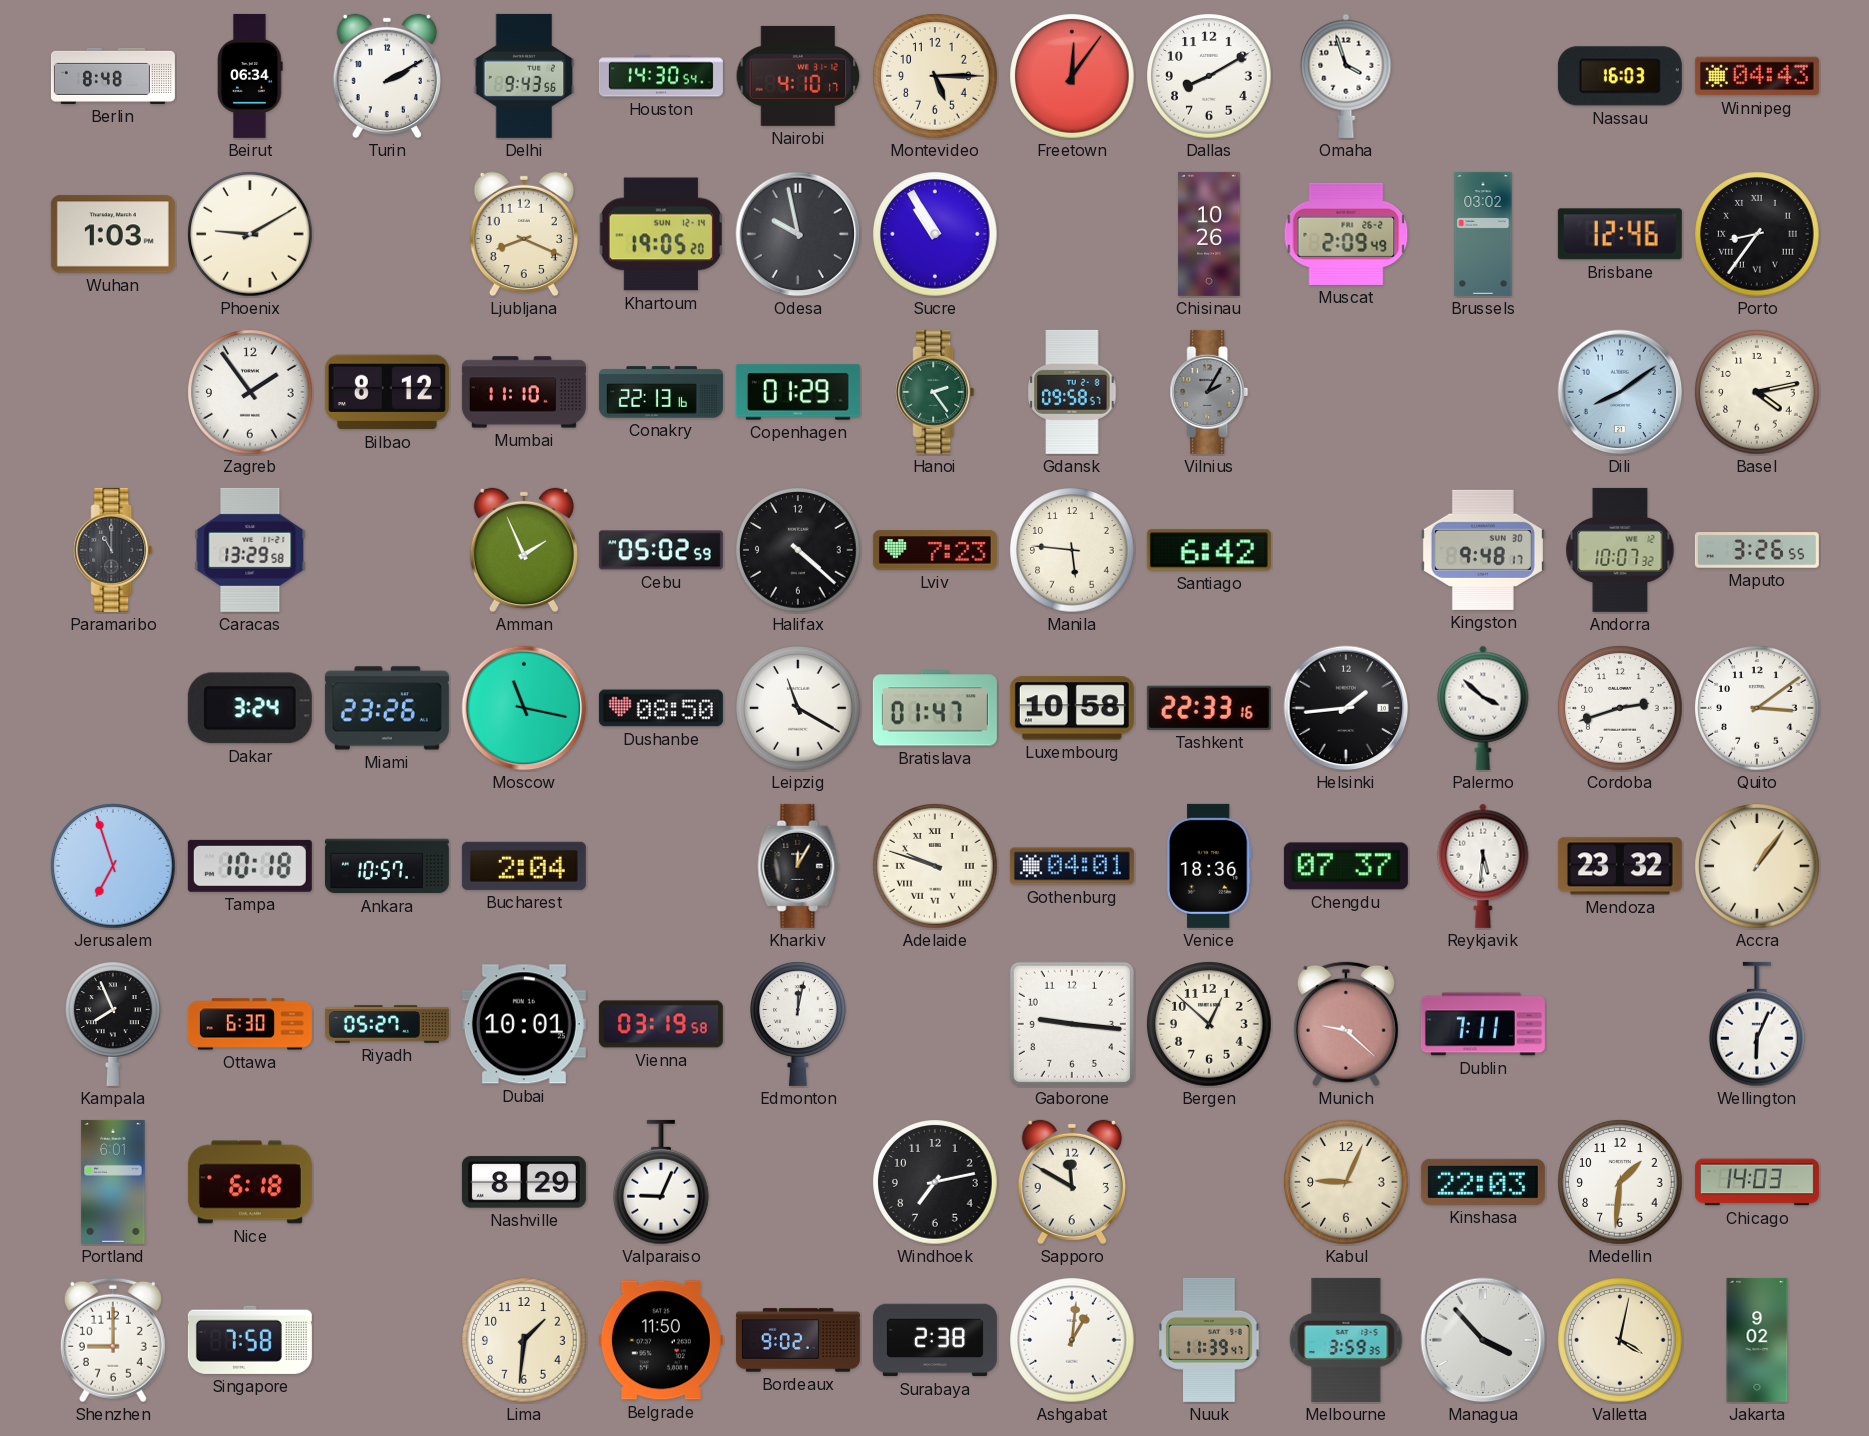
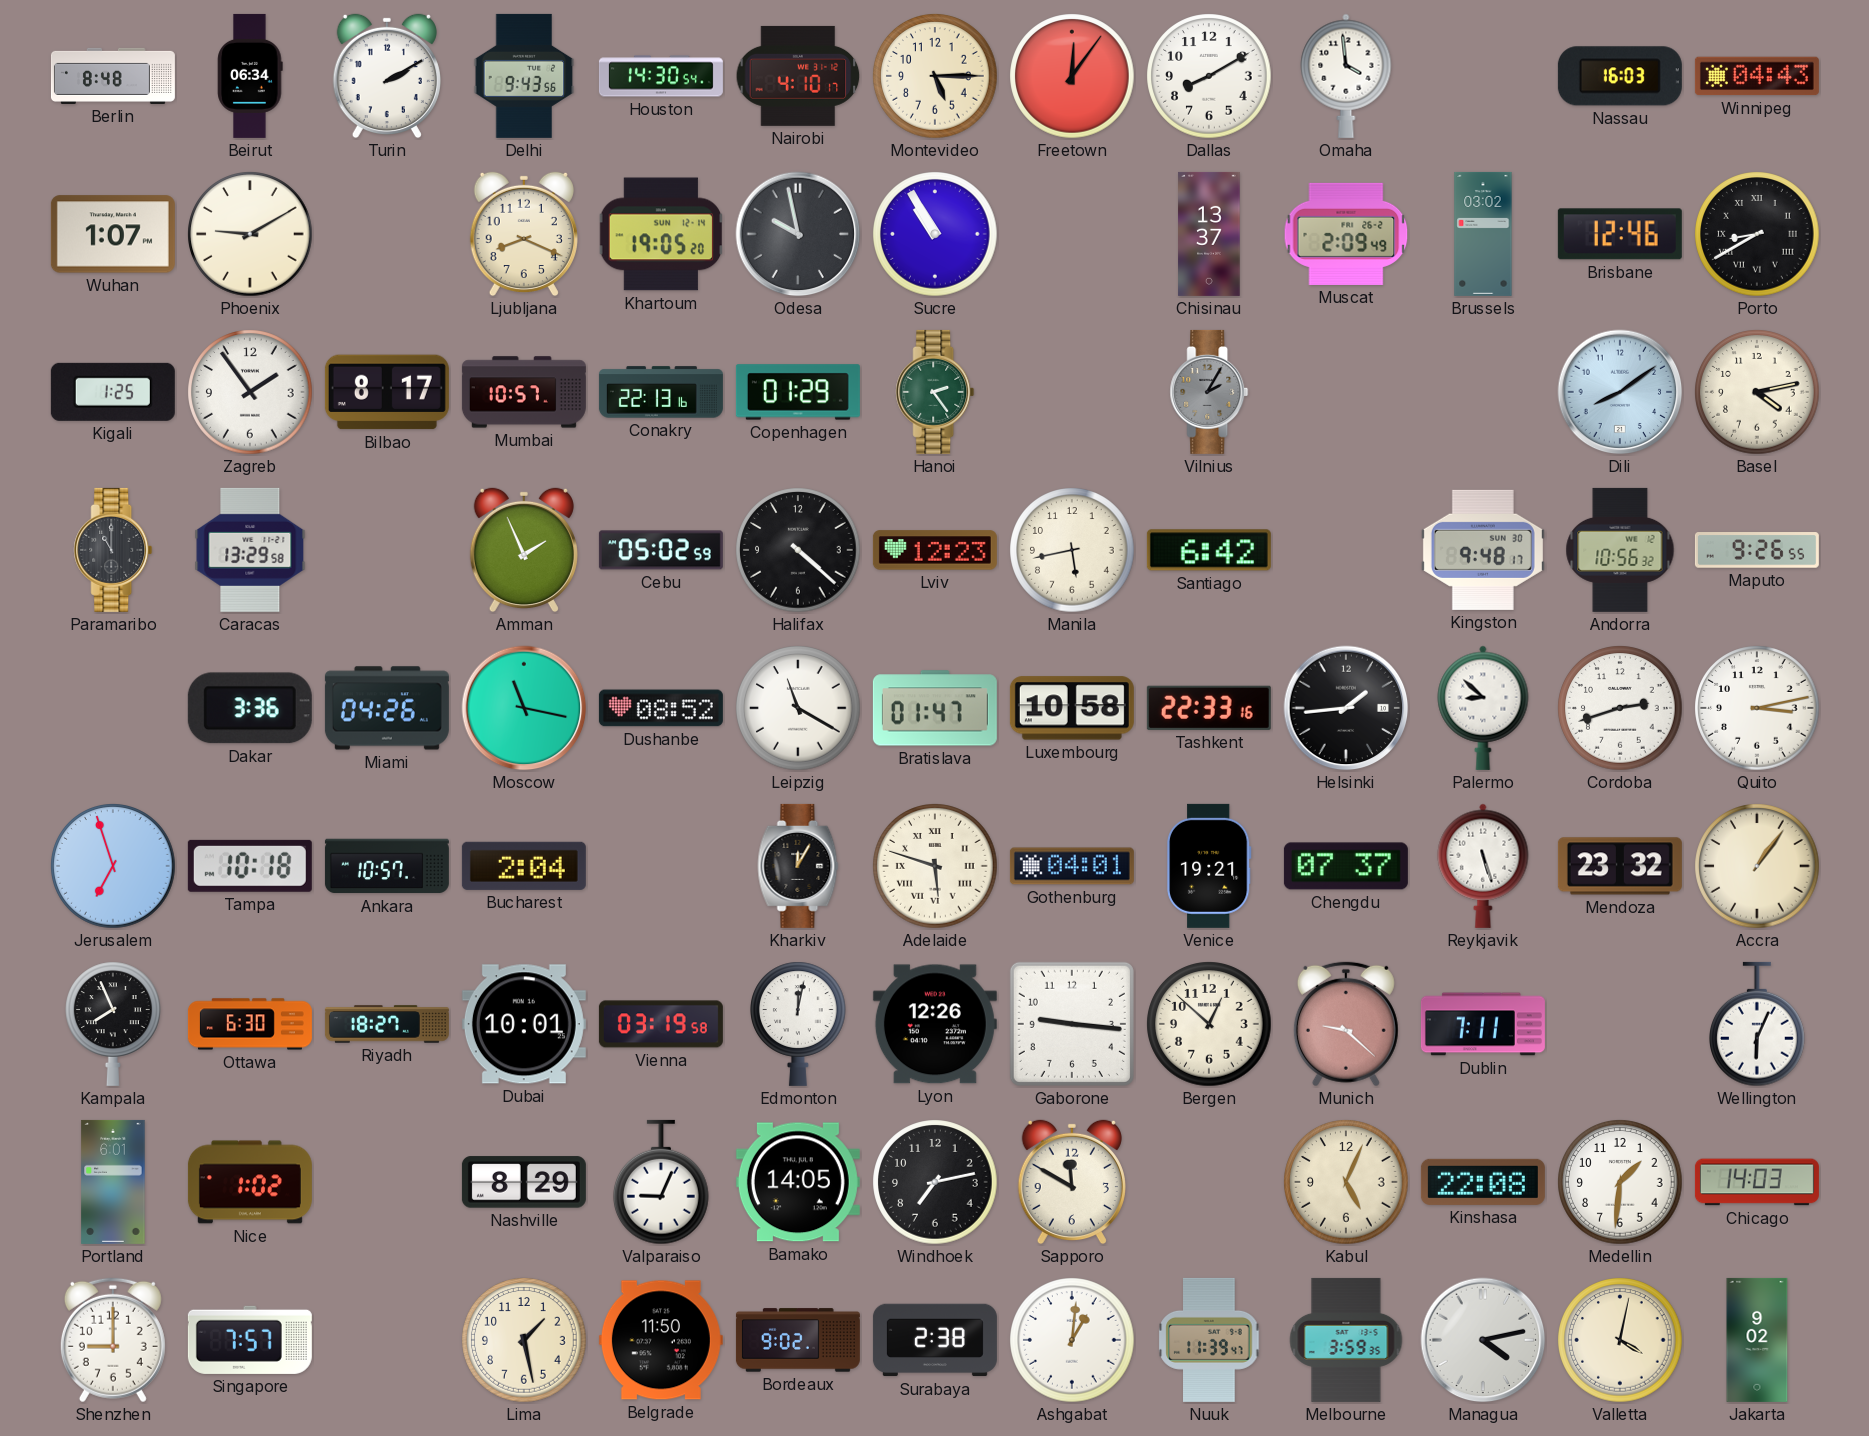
Omaha: 3:57 -> 3:59 (1346, 76)
Wuhan: 1:03 -> 1:07 (113, 234)
Chisinau: 10:26 -> 13:37 (1209, 234)
Porto: 8:36 -> 8:40 (1757, 234)
Kigali: none -> 1:25 (113, 392)
Bilbao: 8:12 -> 8:17 (387, 392)
Mumbai: 11:10 -> 10:57 (524, 392)
Gdansk: 09:58 -> none (1072, 392)
Lviv: 7:23 -> 12:23 (935, 550)
Manila: 5:46 -> 5:43 (1072, 550)
Andorra: 10:07 -> 10:56 (1620, 550)
Maputo: 3:26 -> 9:26 (1757, 550)
Dakar: 3:24 -> 3:36 (250, 708)
Miami: 23:26 -> 04:26 (387, 708)
Dushanbe: 08:50 -> 08:52 (661, 708)
Palermo: 3:52 -> 8:52 (1483, 708)
Quito: 3:09 -> 3:13 (1757, 708)
Adelaide: 9:48 -> 5:48 (935, 866)
Venice: 18:36 -> 19:21 (1210, 866)
Reykjavik: 5:31 -> 5:27 (1483, 866)
Riyadh: 05:27 -> 18:27 (387, 1024)
Lyon: none -> 12:26 (935, 1024)
Nice: 6:18 -> 1:02 (250, 1182)
Bamako: none -> 14:05 (798, 1182)
Kabul: 9:04 -> 5:04 (1346, 1182)
Kinshasa: 22:03 -> 22:08 (1483, 1182)
Singapore: 7:58 -> 7:57 (250, 1340)
Lima: 1:31 -> 1:28 (524, 1340)
Managua: 3:53 -> 4:13 (1483, 1340)
